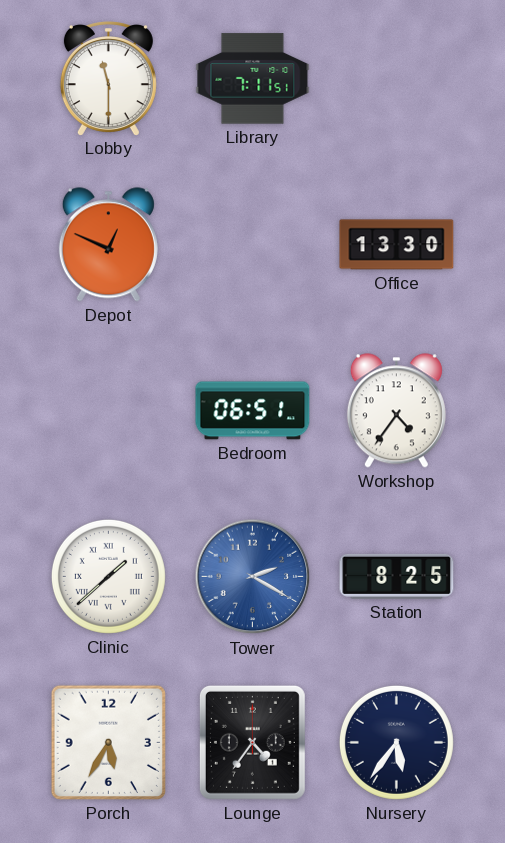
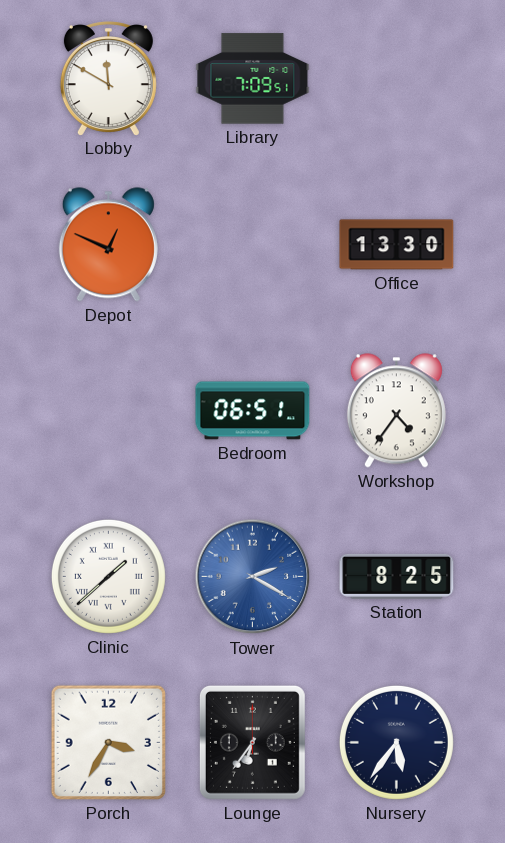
Lobby: 11:30 -> 11:50 (108, 78)
Library: 7:11 -> 7:09 (253, 79)
Porch: 5:35 -> 3:35 (108, 742)
Lounge: 4:36 -> 6:36 (252, 742)
